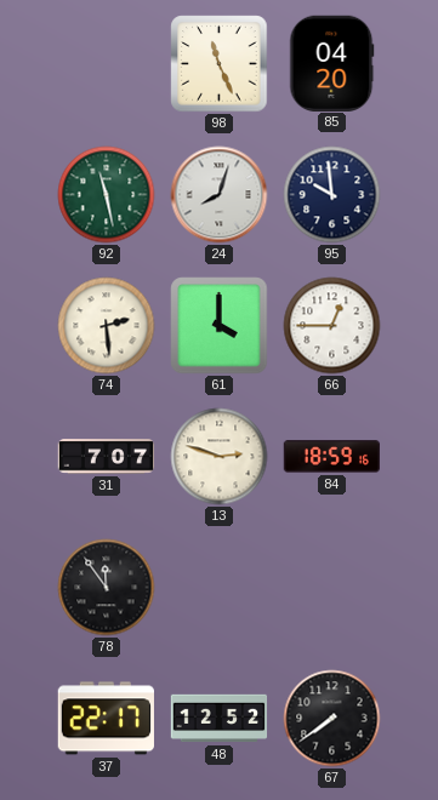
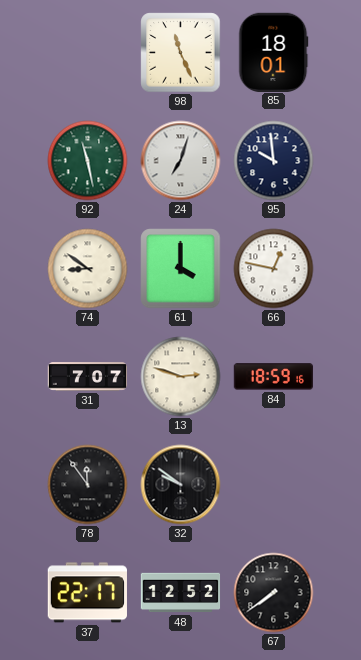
85: 04:20 -> 18:01 (274, 52)
24: 8:03 -> 7:03 (181, 161)
74: 2:29 -> 8:51 (88, 269)
66: 12:45 -> 12:47 (274, 269)
32: none -> 9:51 (181, 485)
